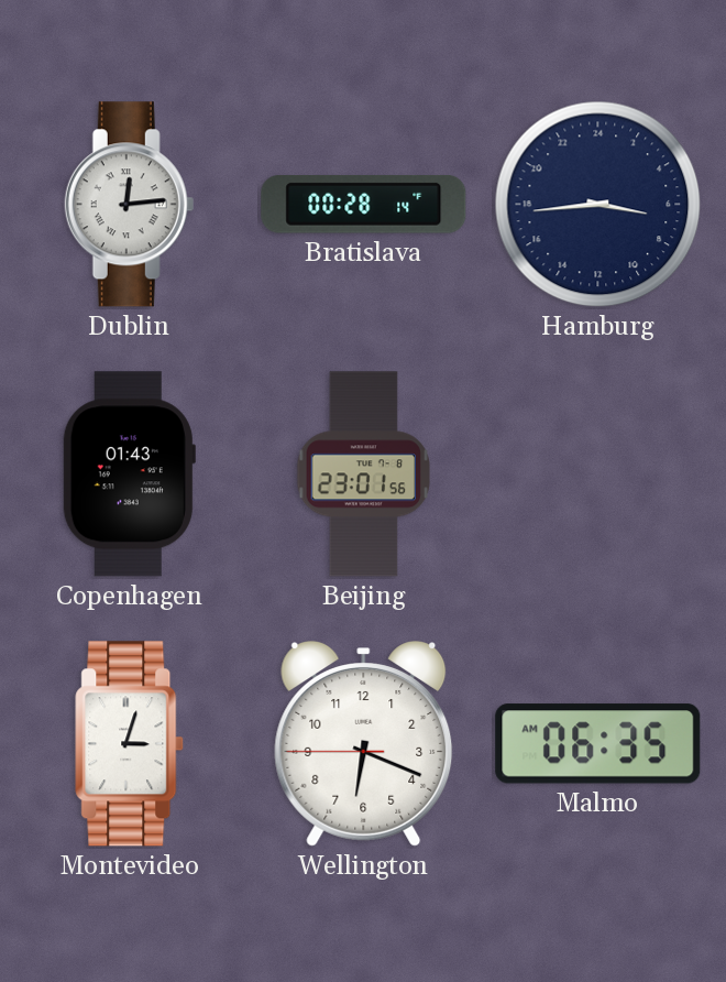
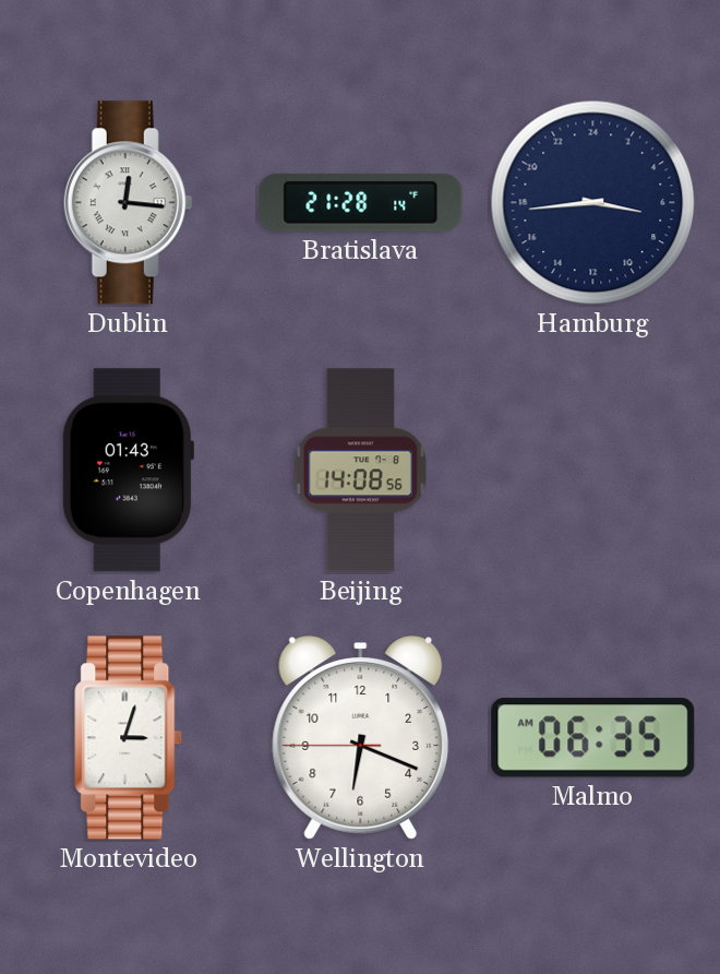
Dublin: 12:14 -> 12:16 (129, 203)
Bratislava: 00:28 -> 21:28 (361, 203)
Beijing: 23:01 -> 14:08 (360, 471)
